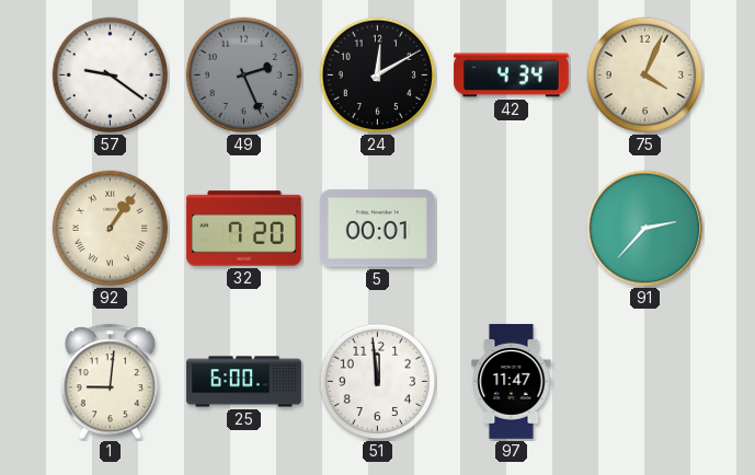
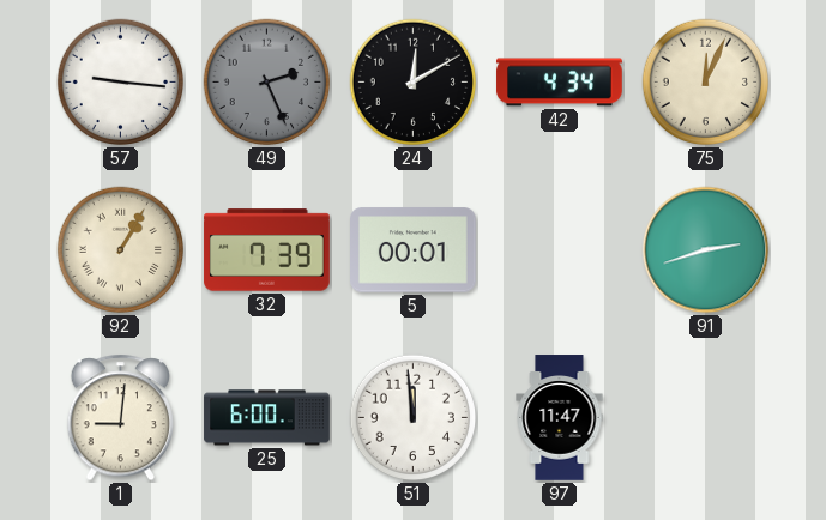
57: 9:21 -> 9:16 (121, 83)
75: 4:04 -> 12:04 (706, 83)
92: 1:06 -> 1:05 (121, 250)
32: 7:20 -> 7:39 (267, 250)
91: 2:37 -> 2:42 (706, 250)
